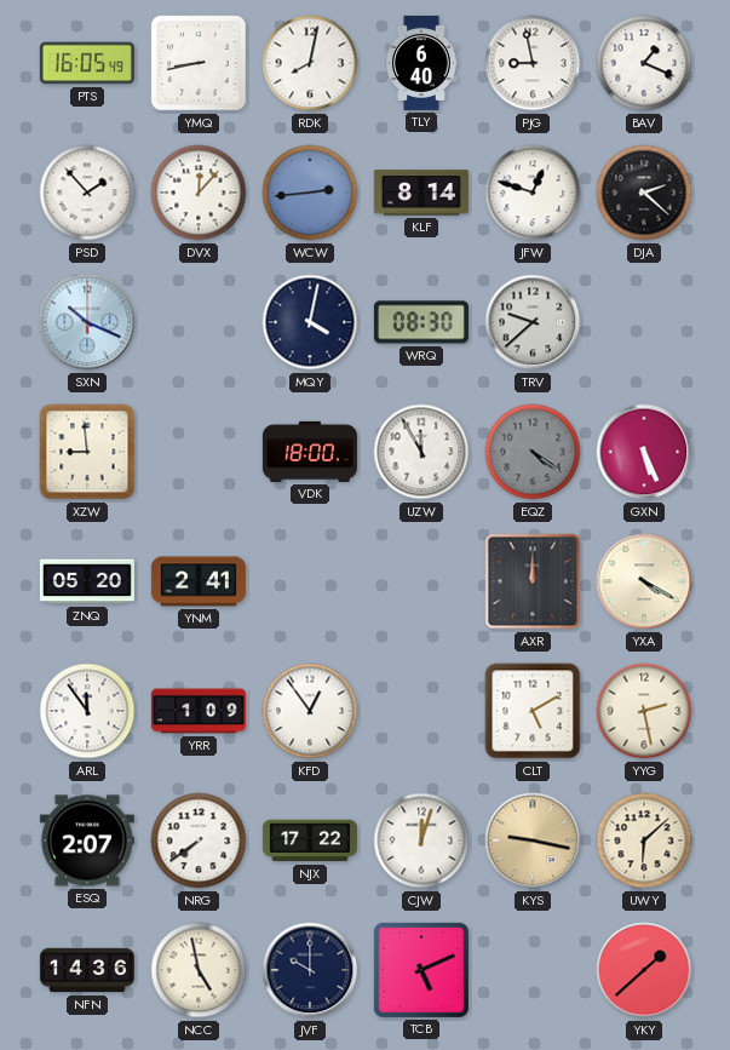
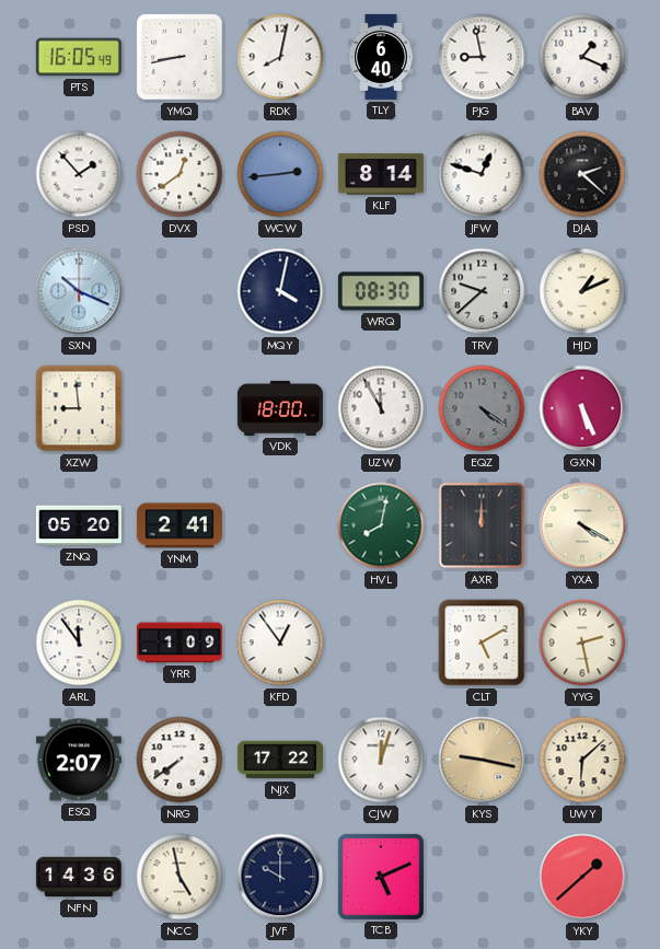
DVX: 12:07 -> 12:39 (180, 174)
HJD: none -> 1:11 (582, 291)
HVL: none -> 8:02 (381, 525)
